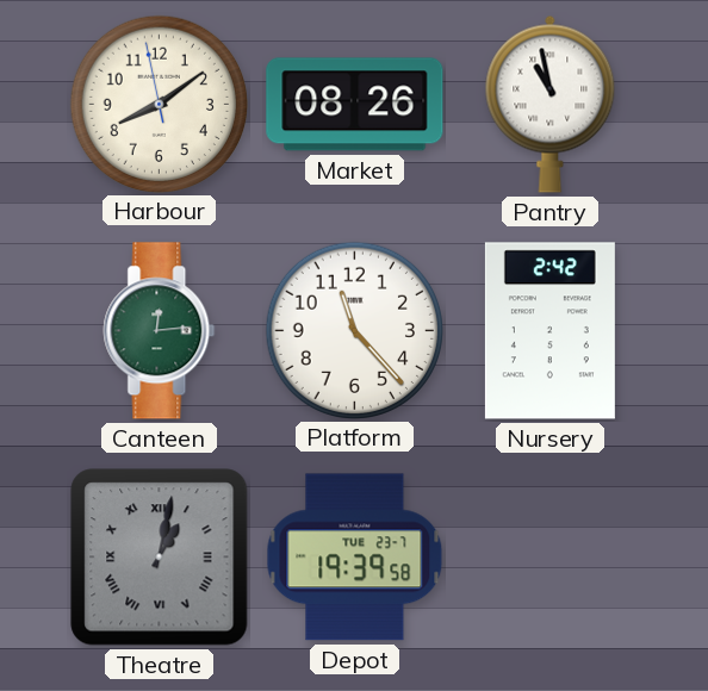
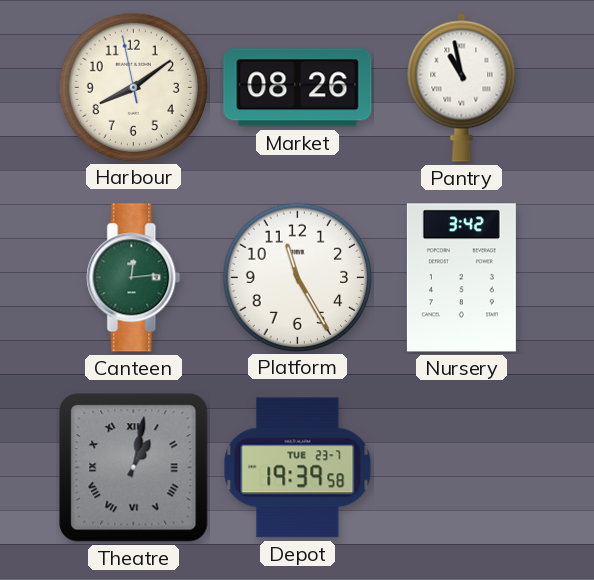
Platform: 11:23 -> 11:25 (297, 277)
Nursery: 2:42 -> 3:42 (461, 278)
